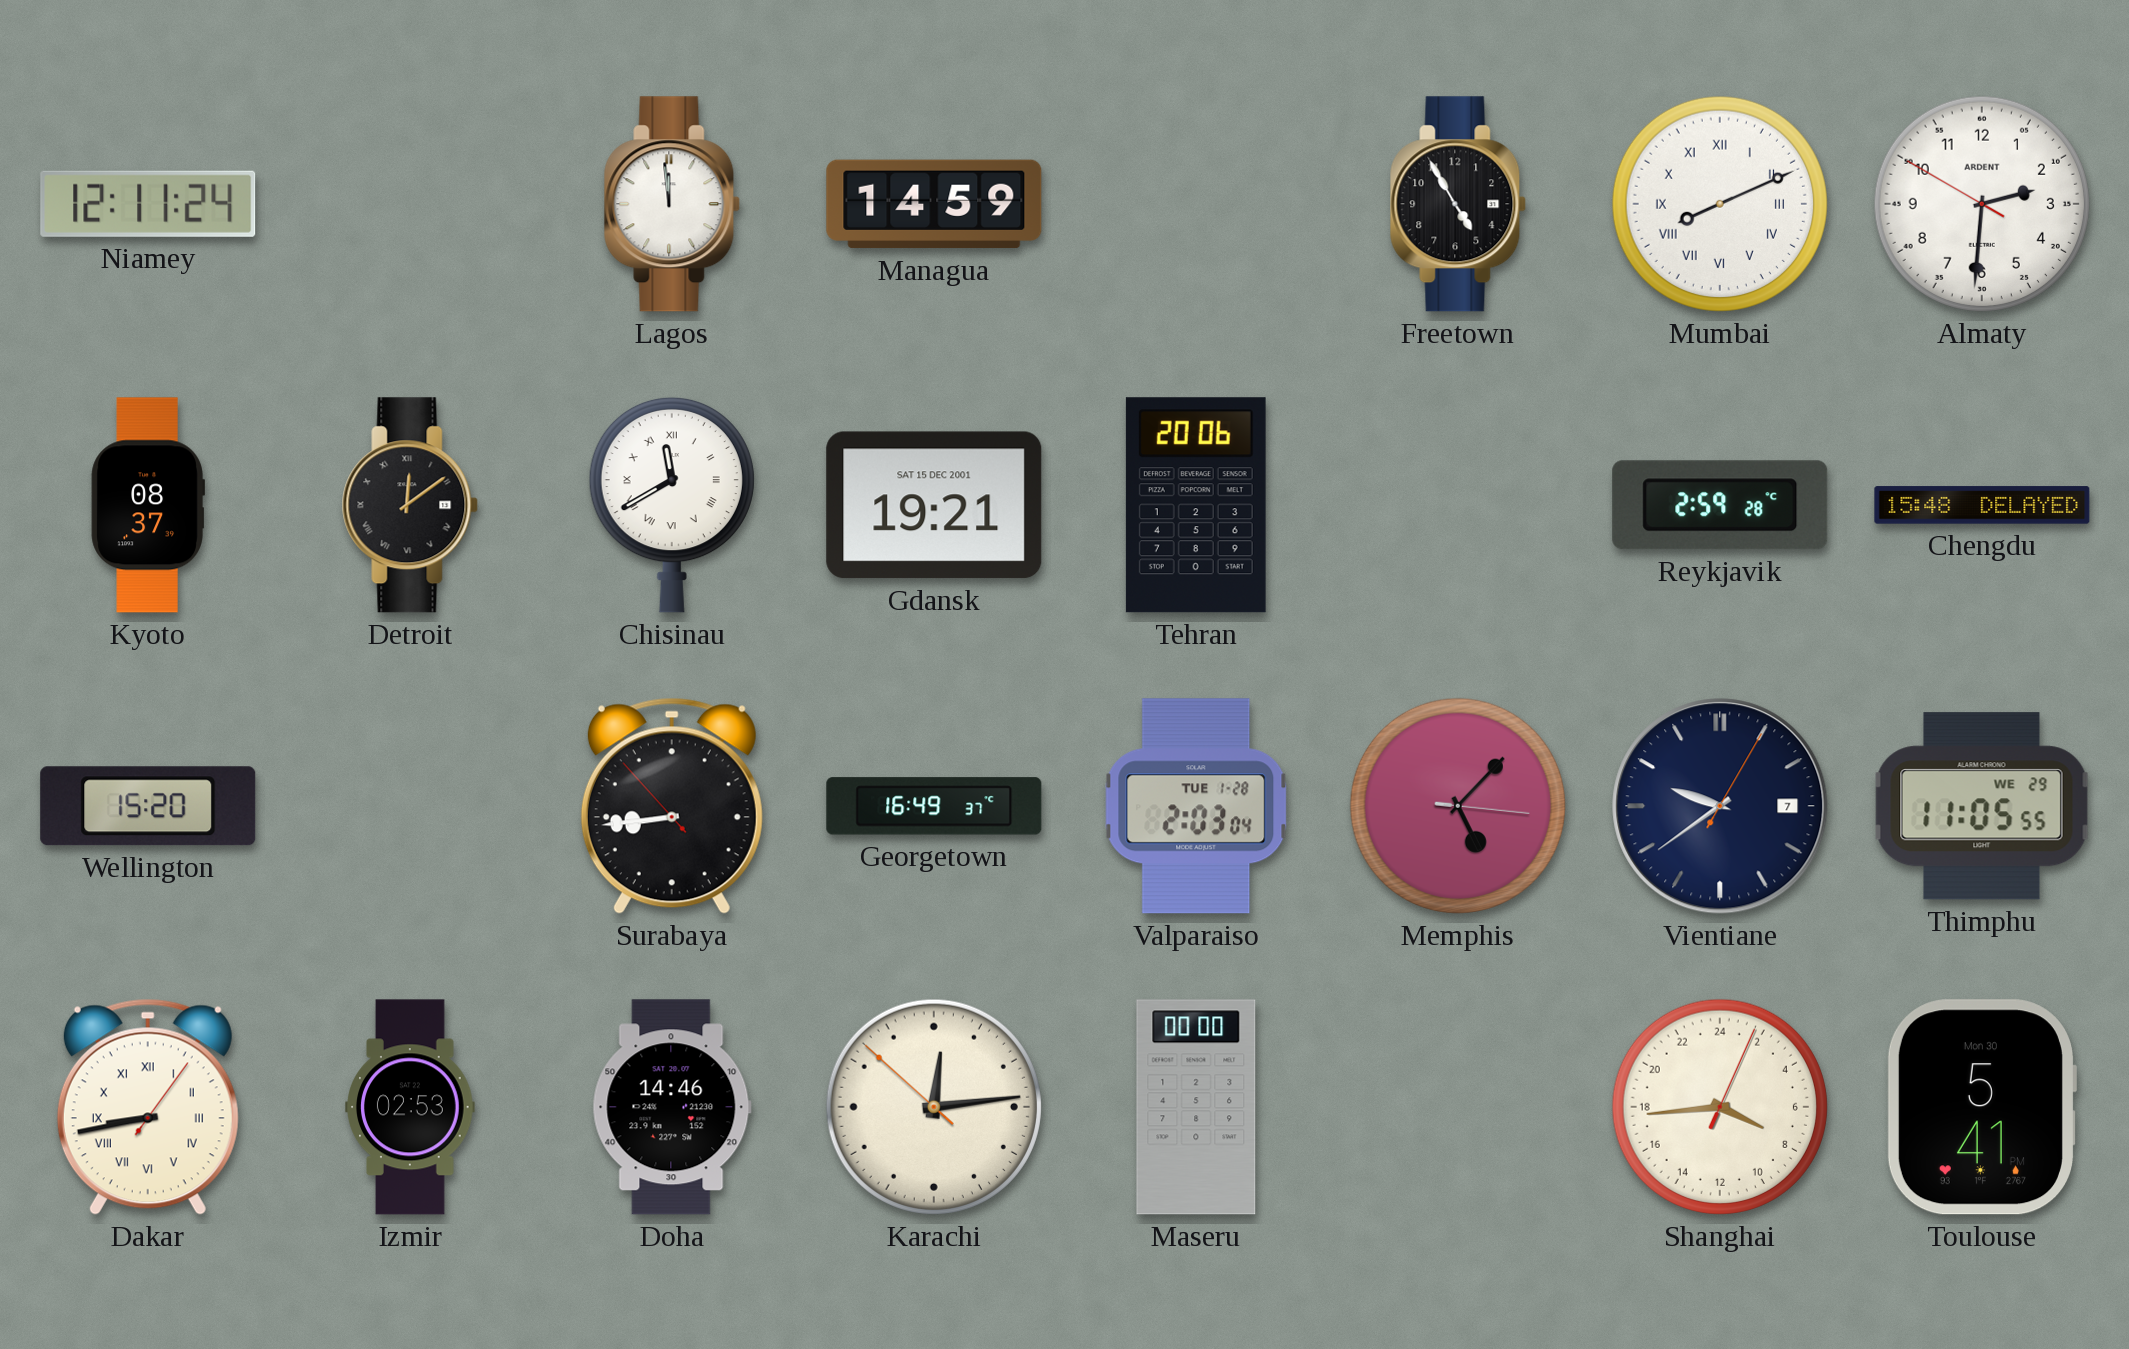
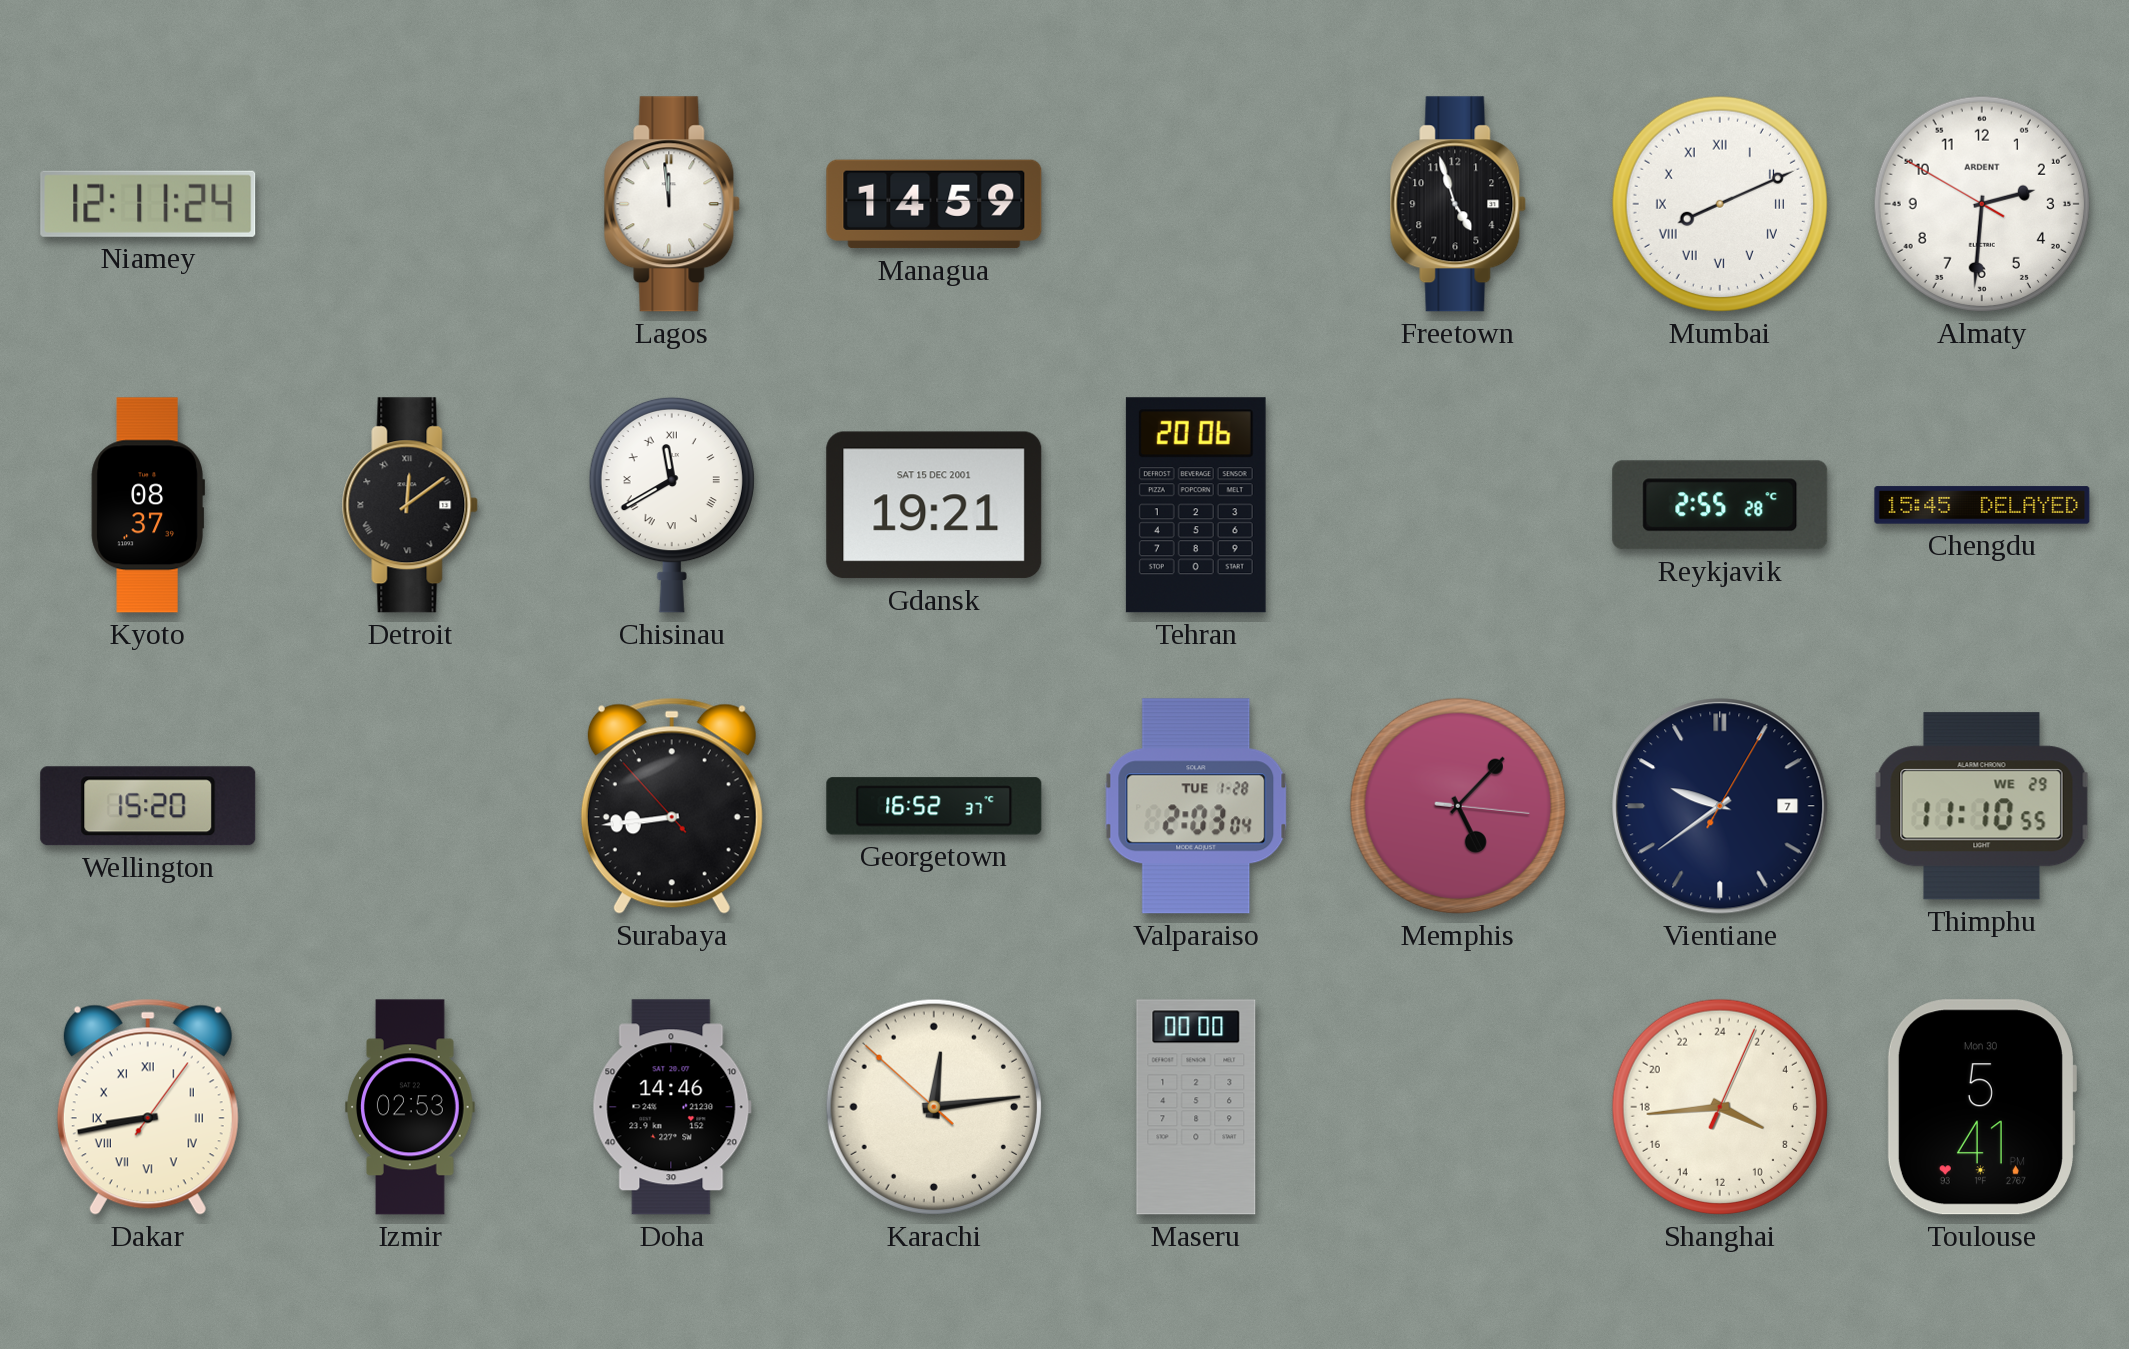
Freetown: 4:55 -> 4:57 (1458, 204)
Reykjavik: 2:59 -> 2:55 (1720, 505)
Chengdu: 15:48 -> 15:45 (1982, 505)
Georgetown: 16:49 -> 16:52 (934, 806)
Thimphu: 11:05 -> 11:10 (1982, 806)
